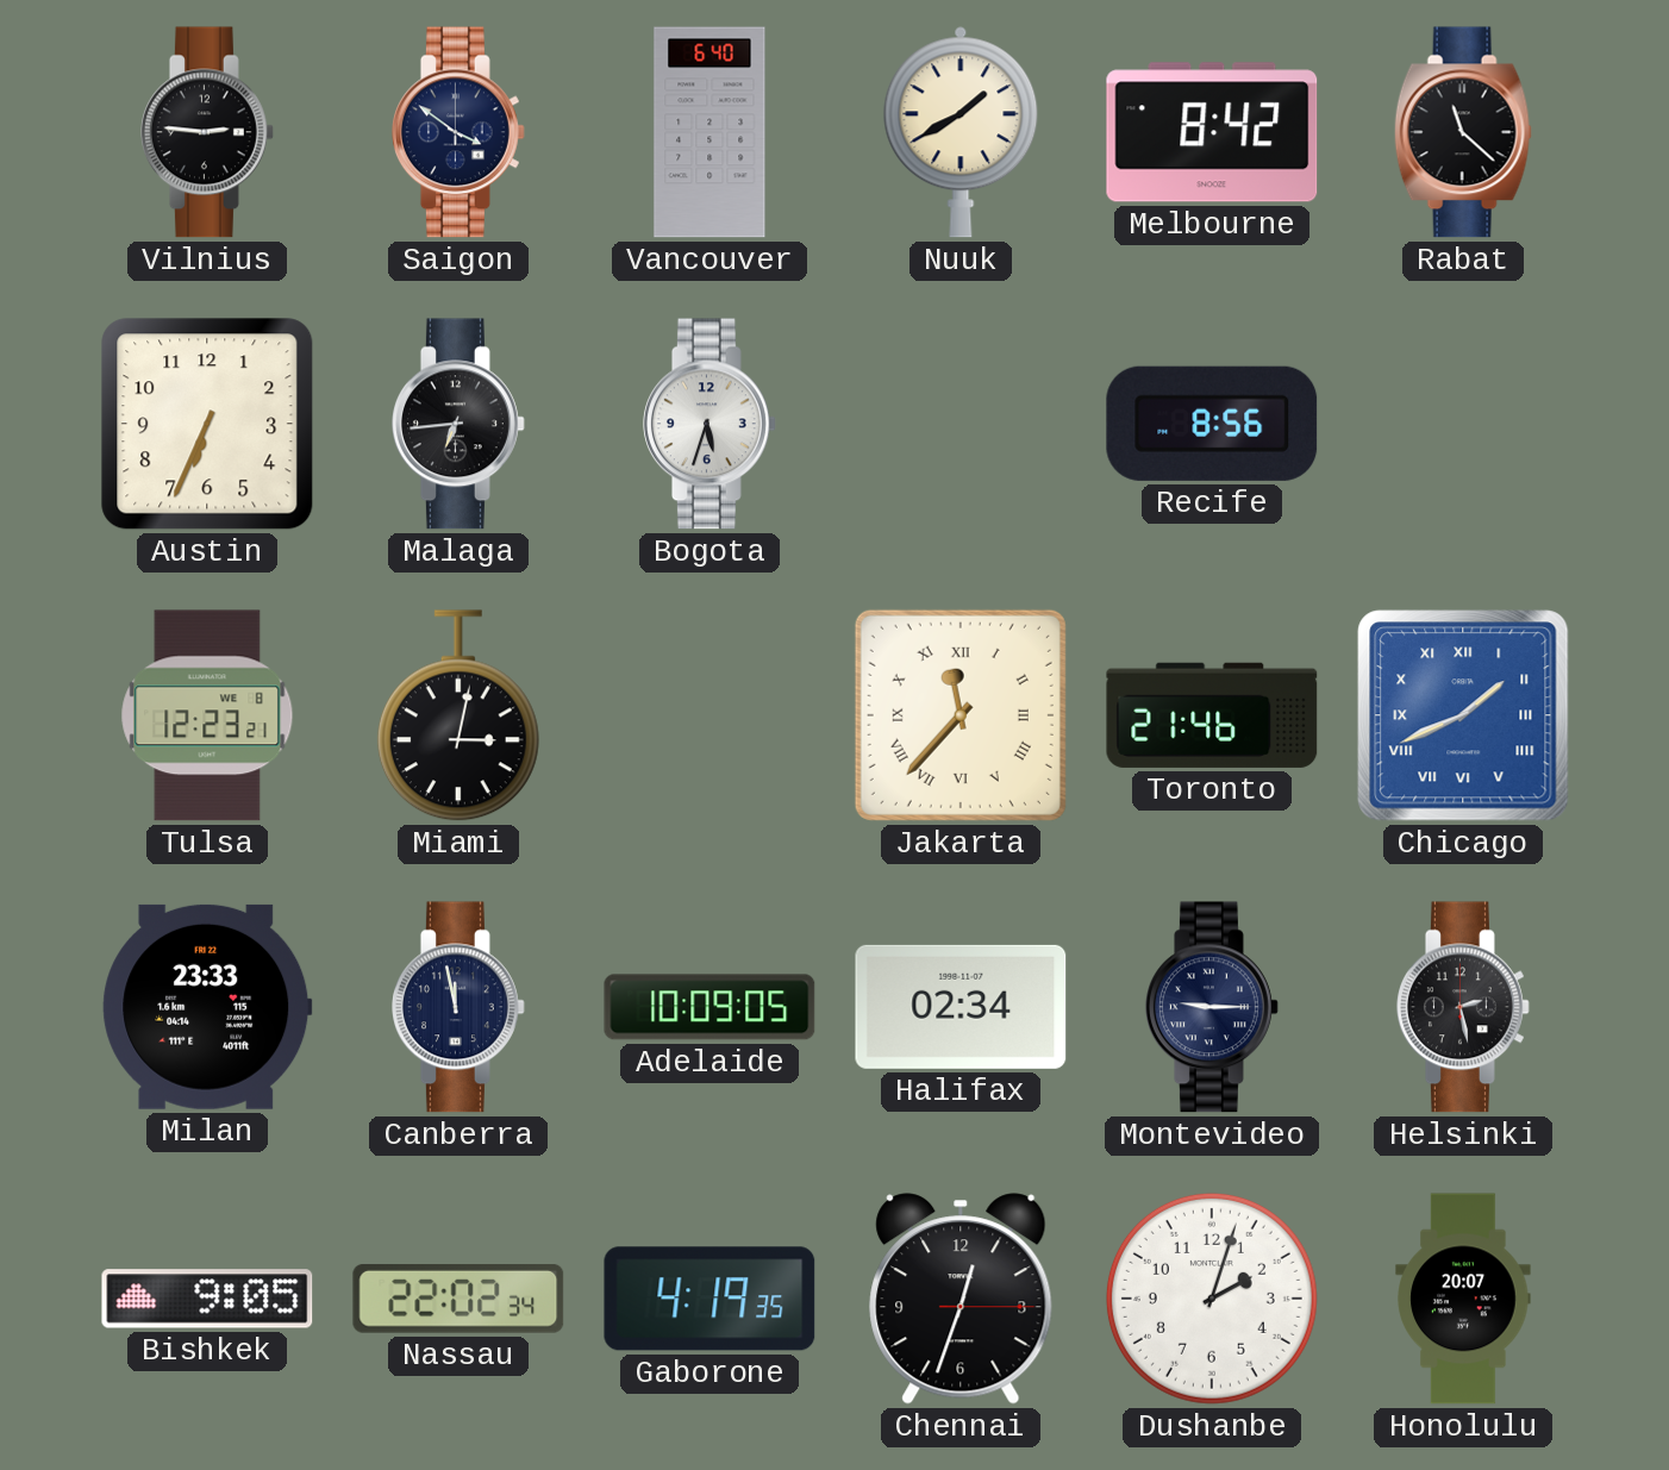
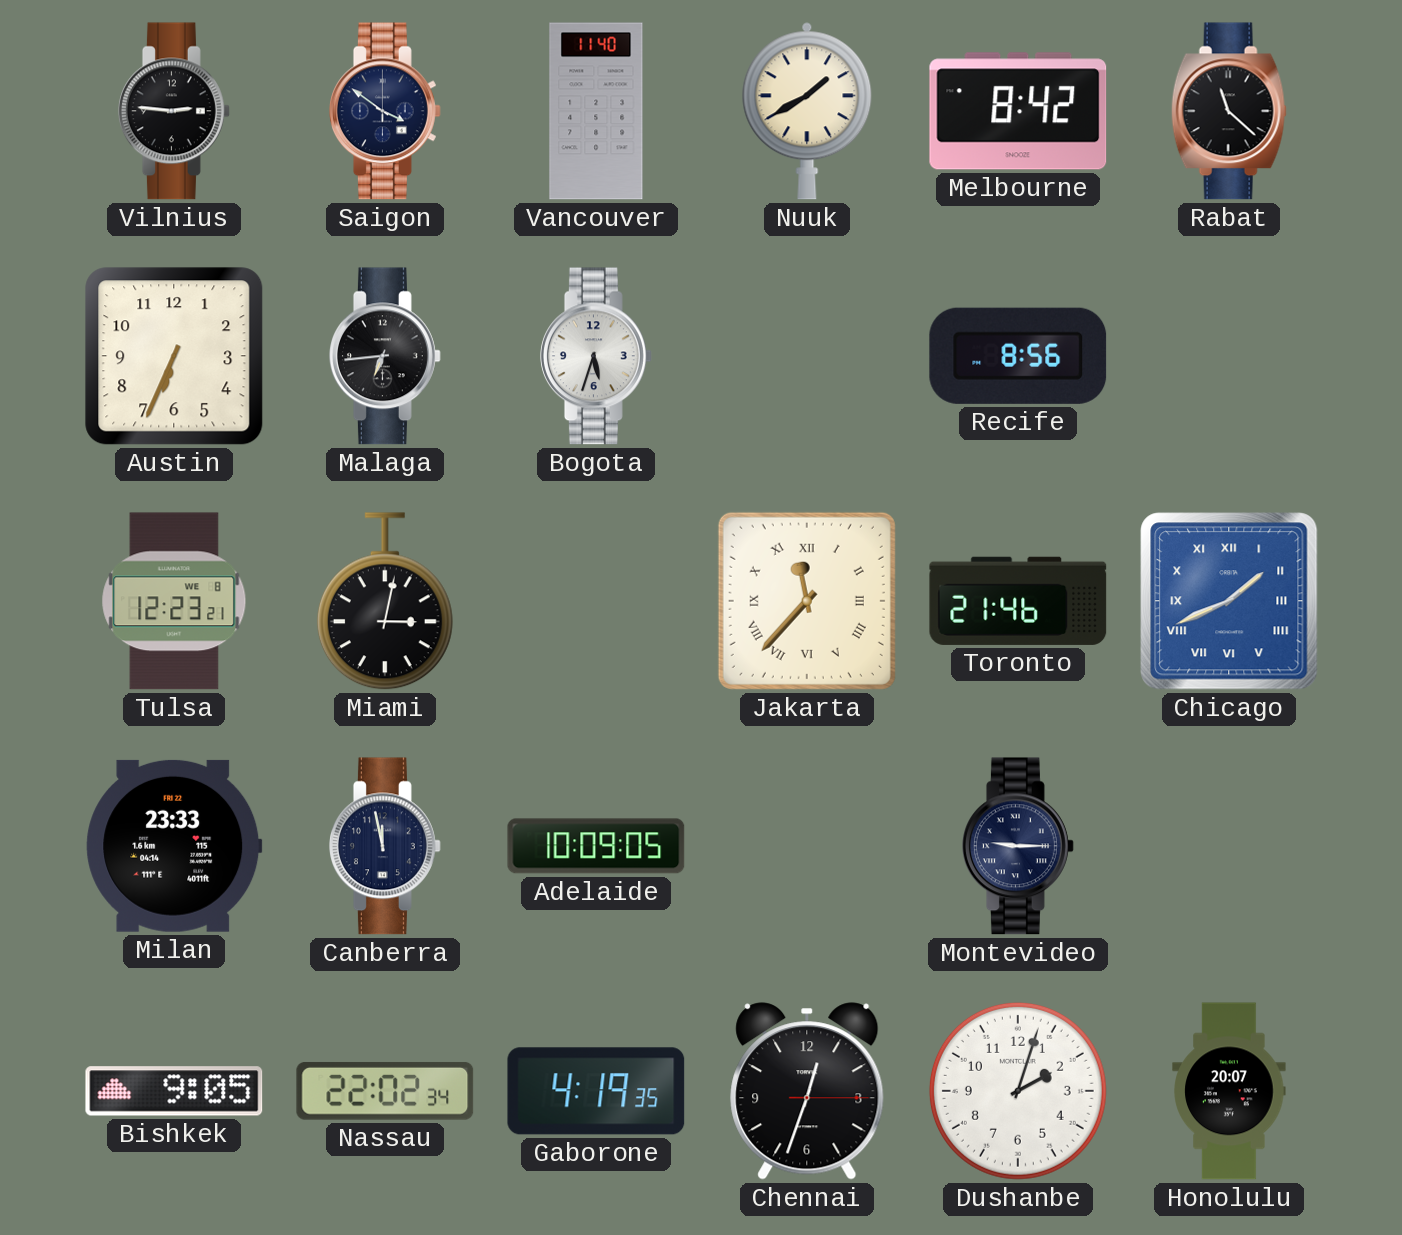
Vancouver: 6:40 -> 11:40 (596, 111)
Halifax: 02:34 -> none (961, 1007)
Helsinki: 2:28 -> none (1464, 1007)
